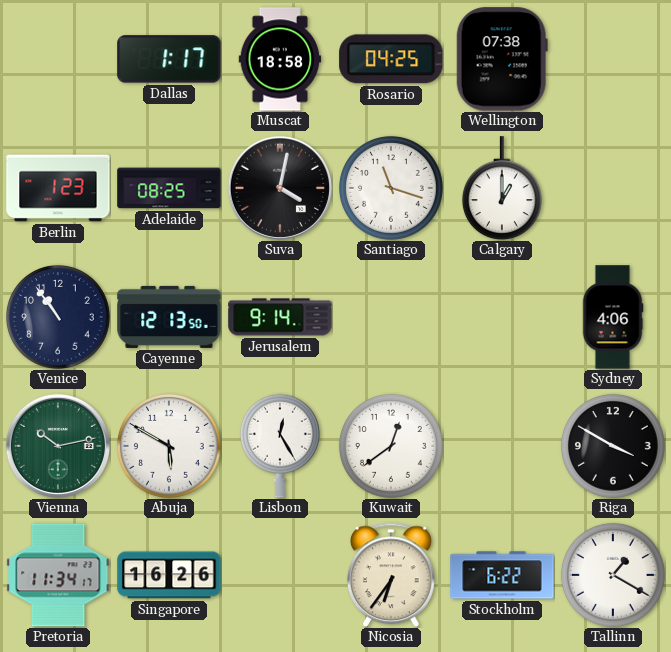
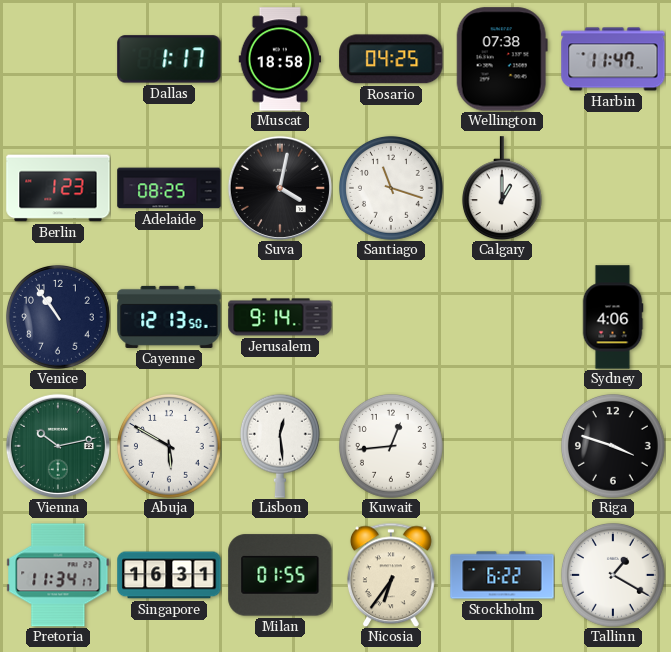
Harbin: none -> 11:47 (613, 59)
Lisbon: 12:25 -> 12:29 (280, 446)
Kuwait: 12:39 -> 12:44 (391, 446)
Riga: 3:50 -> 3:48 (613, 446)
Singapore: 16:26 -> 16:31 (169, 575)
Milan: none -> 01:55 (280, 575)
